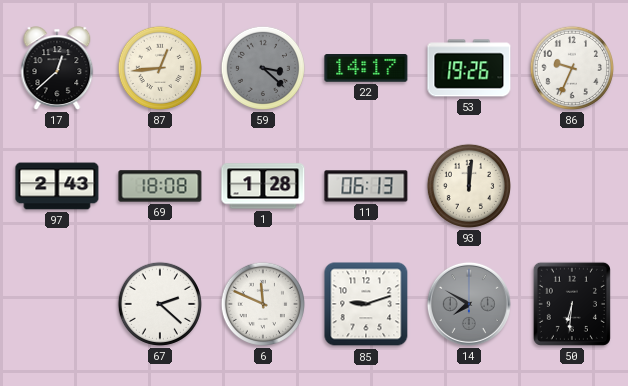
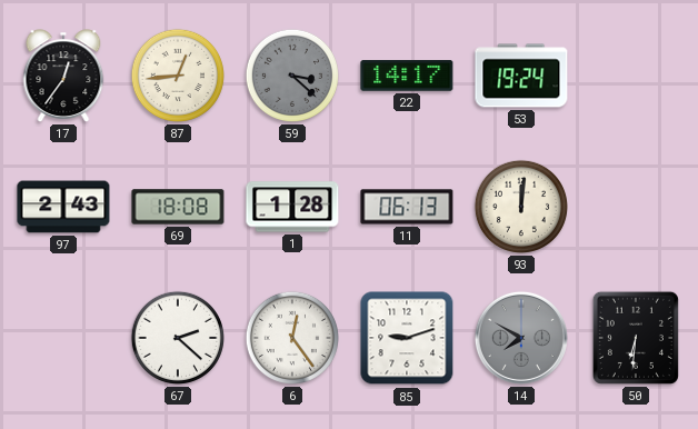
17: 12:38 -> 12:36 (63, 76)
53: 19:26 -> 19:24 (521, 76)
86: 9:34 -> none (572, 68)
6: 11:49 -> 12:24 (292, 338)
